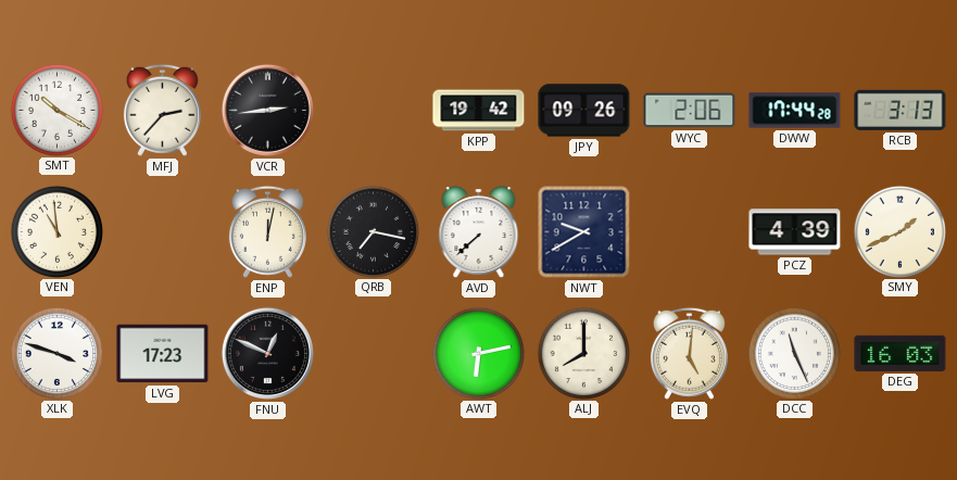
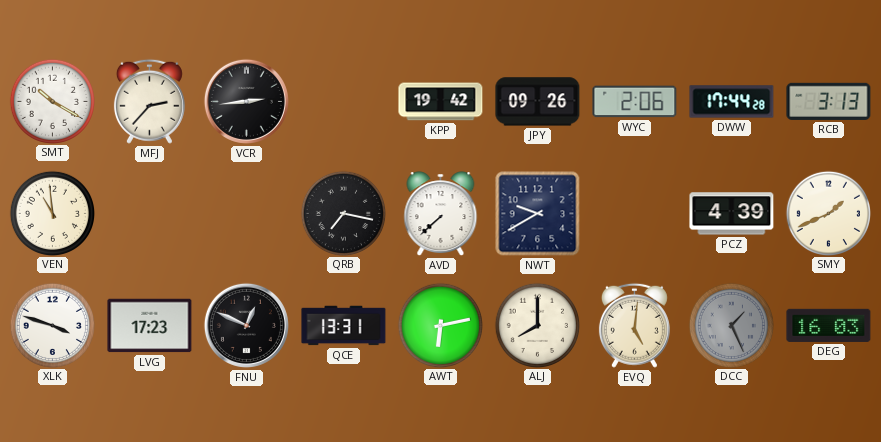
ENP: 12:02 -> none (267, 231)
QCE: none -> 13:31 (344, 326)
DCC: 11:26 -> 1:26 (731, 325)
DCC dial: white -> grey (731, 325)
